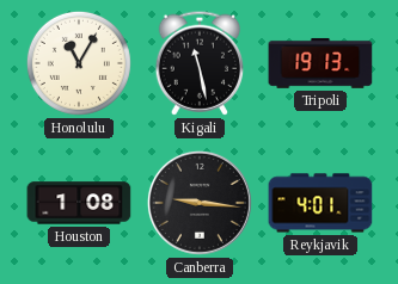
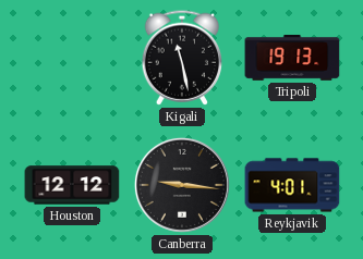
Honolulu: 11:05 -> none (79, 63)
Houston: 1:08 -> 12:12 (72, 185)
